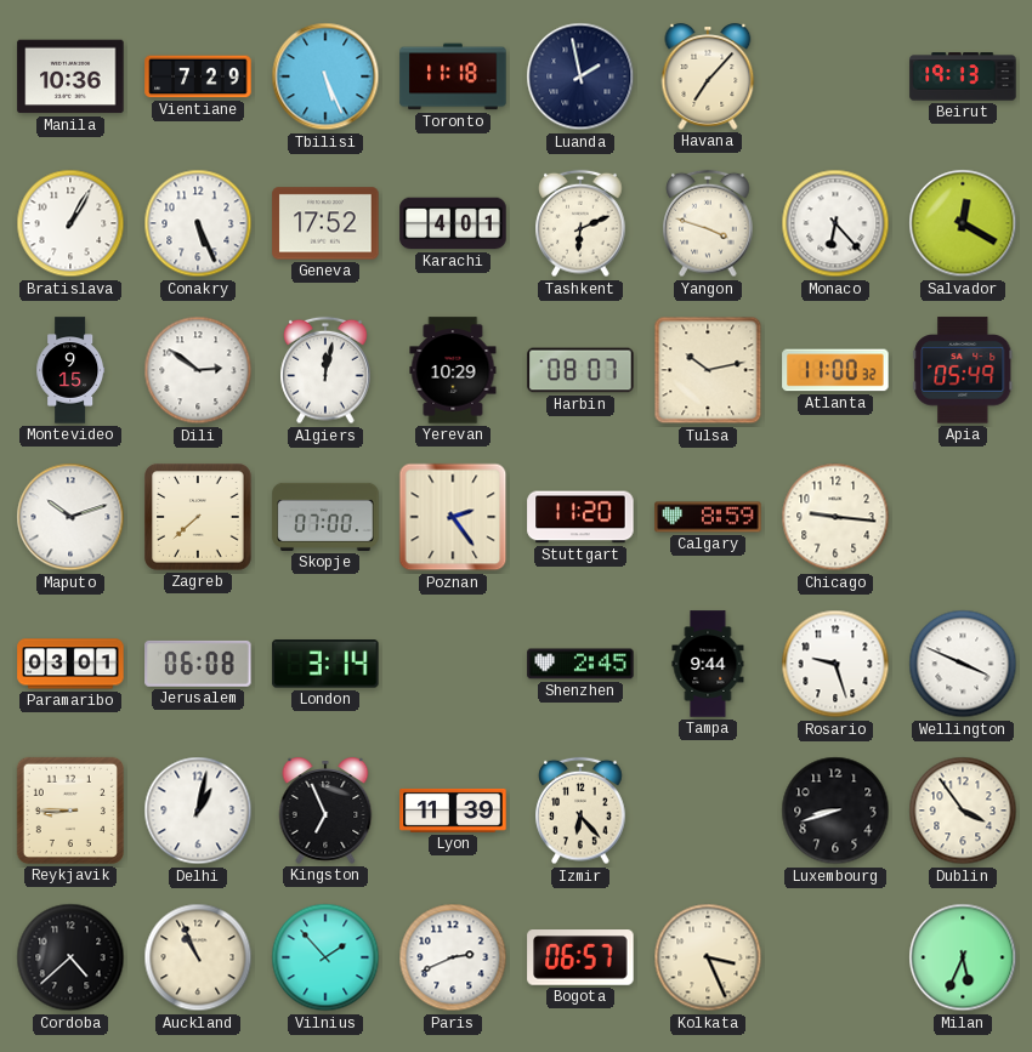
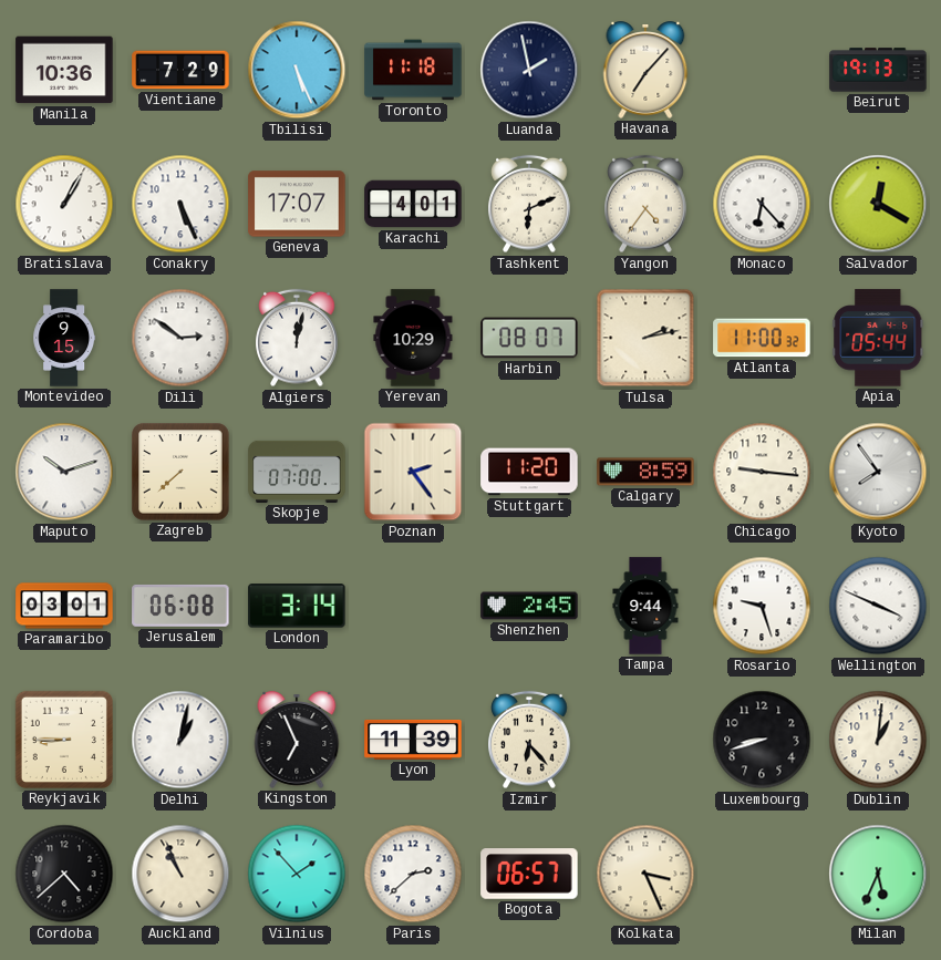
Geneva: 17:52 -> 17:07 (297, 204)
Yangon: 3:48 -> 4:36 (645, 204)
Tulsa: 10:13 -> 2:13 (645, 338)
Apia: 05:49 -> 05:44 (878, 338)
Kyoto: none -> 7:54 (878, 472)
Dublin: 3:54 -> 1:01 (878, 740)
Paris: 2:41 -> 2:38 (413, 874)
